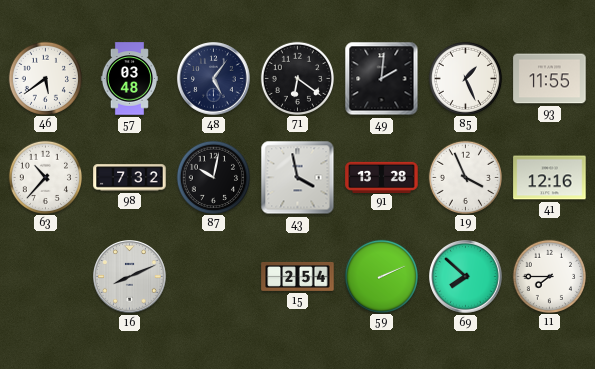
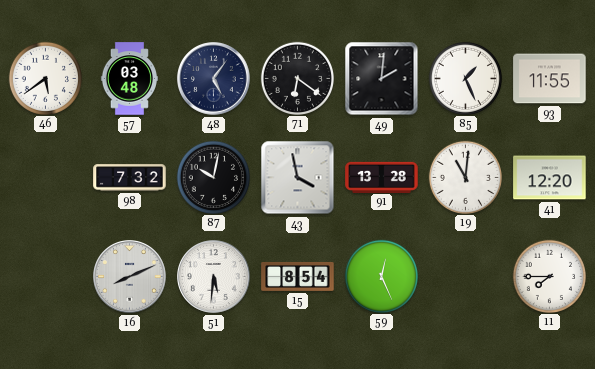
63: 10:37 -> none (45, 177)
19: 3:56 -> 11:01 (465, 177)
41: 12:16 -> 12:20 (550, 178)
51: none -> 5:31 (214, 277)
15: 2:54 -> 8:54 (298, 276)
59: 2:11 -> 12:26 (381, 276)
69: 7:52 -> none (466, 277)
